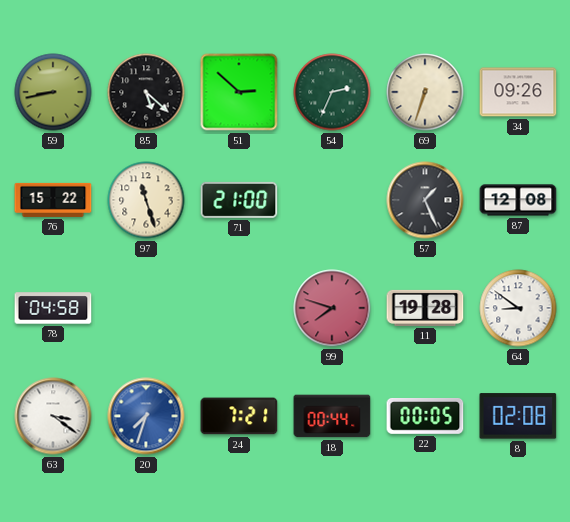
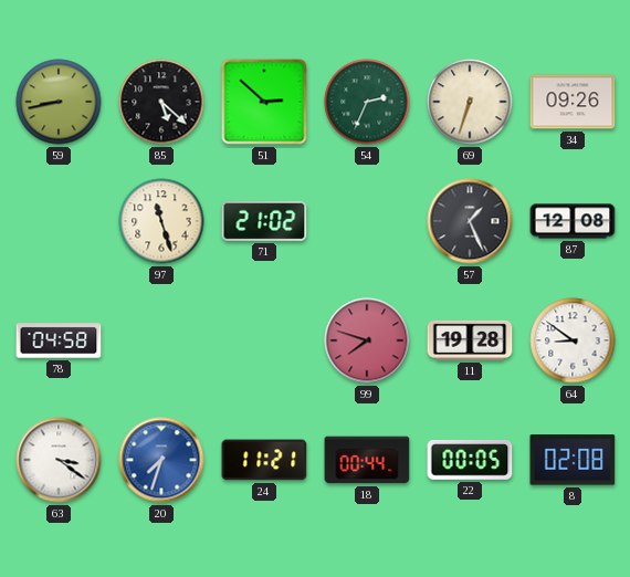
76: 15:22 -> none (53, 200)
71: 21:00 -> 21:02 (264, 221)
24: 7:21 -> 11:21 (264, 460)
